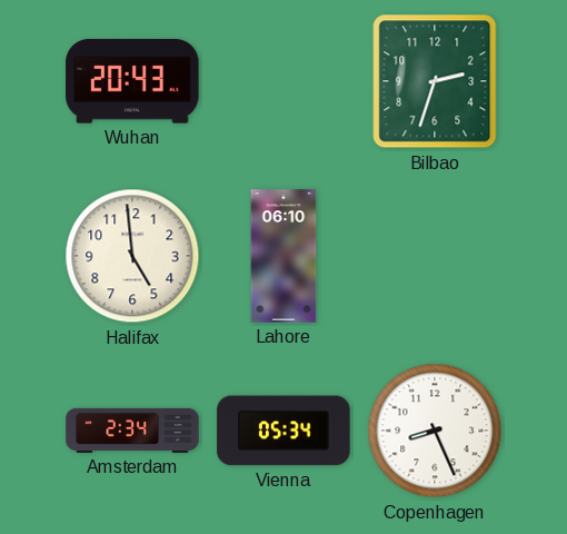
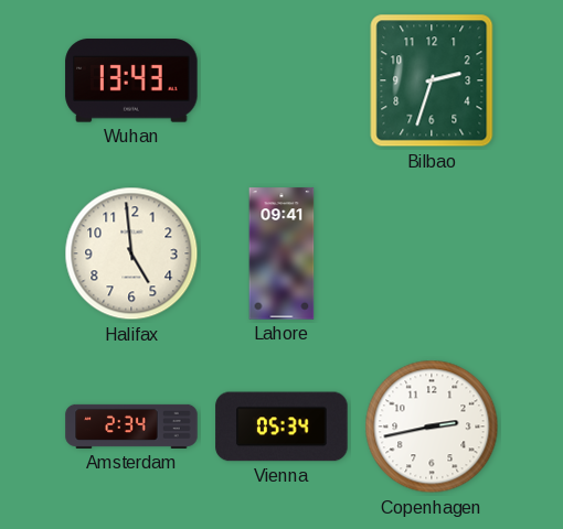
Wuhan: 20:43 -> 13:43 (131, 80)
Lahore: 06:10 -> 09:41 (281, 253)
Copenhagen: 8:26 -> 2:43 (432, 427)
